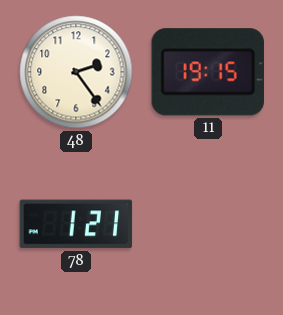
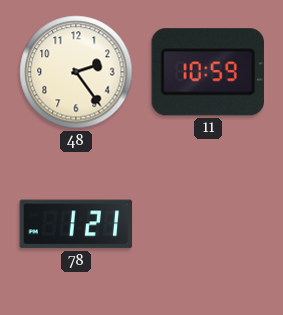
11: 19:15 -> 10:59 (208, 72)
